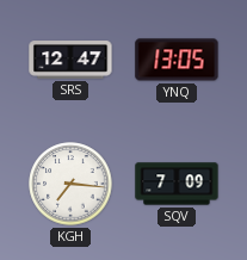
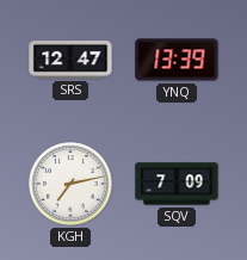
YNQ: 13:05 -> 13:39 (177, 60)
KGH: 7:16 -> 7:13 (70, 184)
